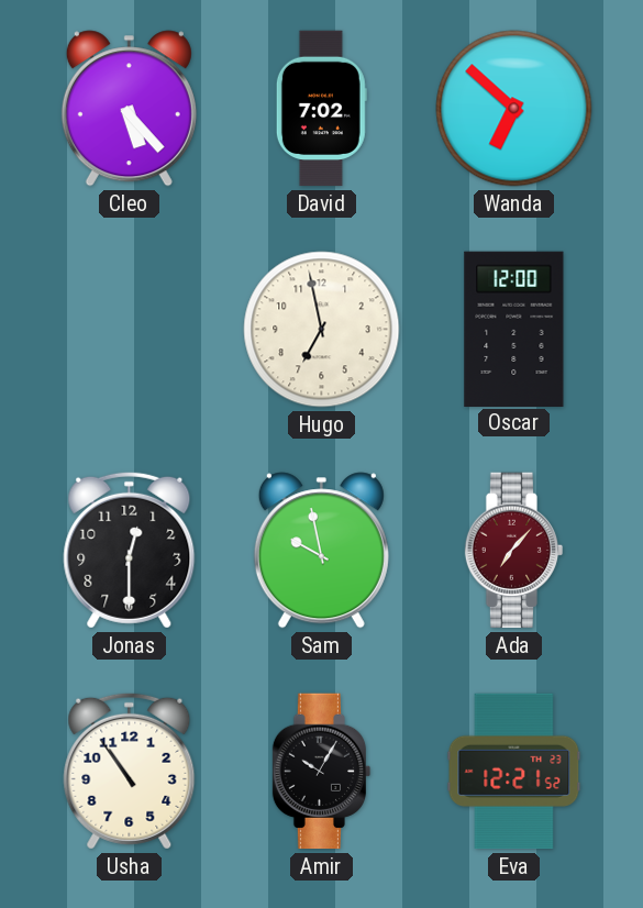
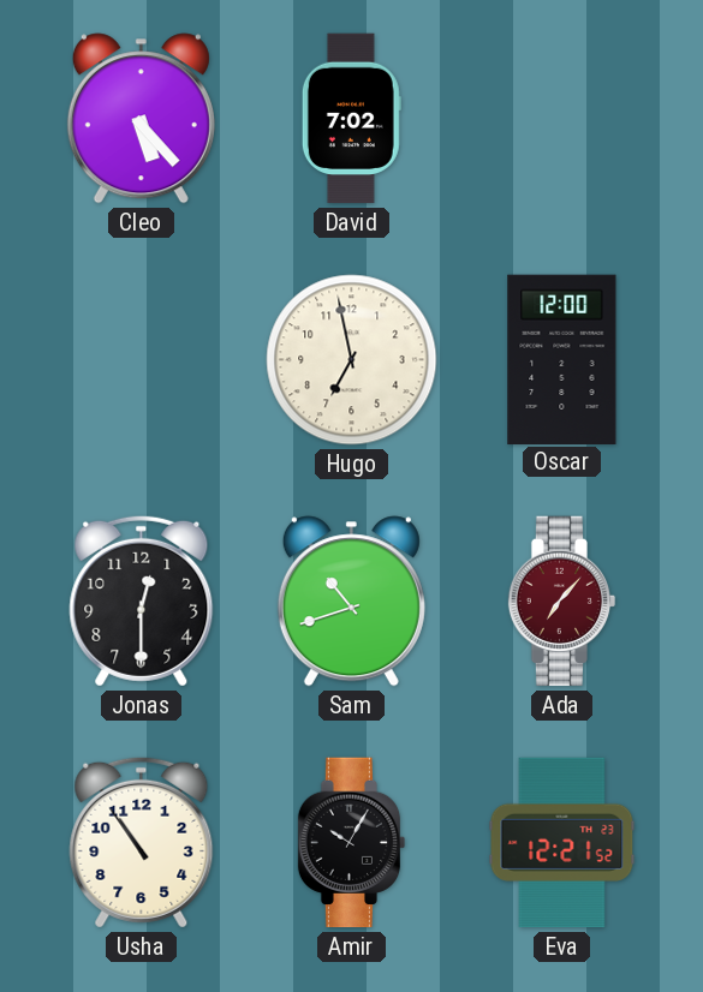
Wanda: 6:52 -> none (514, 109)
Sam: 9:58 -> 10:42 (351, 602)
